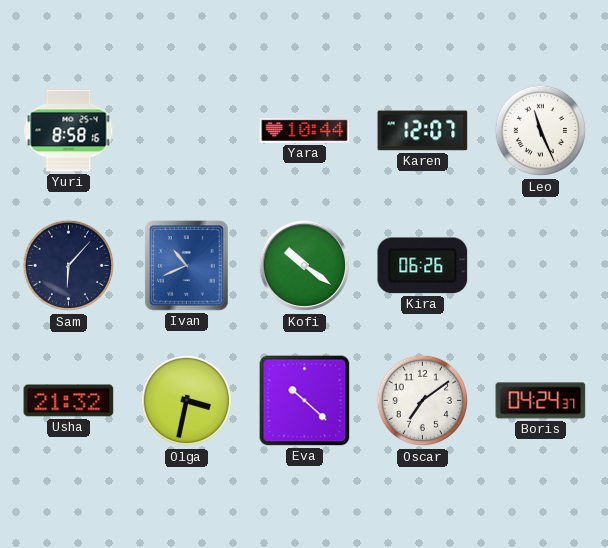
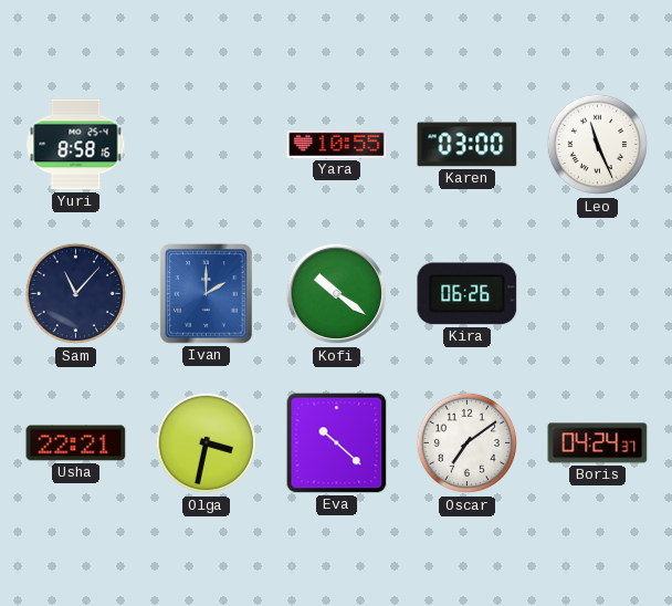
Yara: 10:44 -> 10:55 (337, 144)
Karen: 12:07 -> 03:00 (468, 145)
Sam: 6:07 -> 11:07 (76, 294)
Ivan: 10:41 -> 2:00 (207, 294)
Usha: 21:32 -> 22:21 (76, 443)
